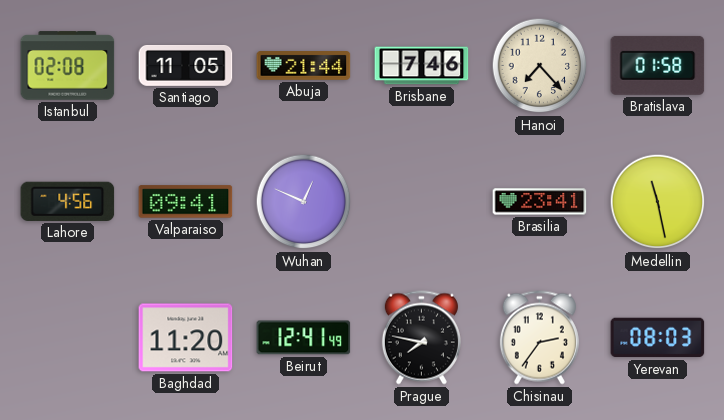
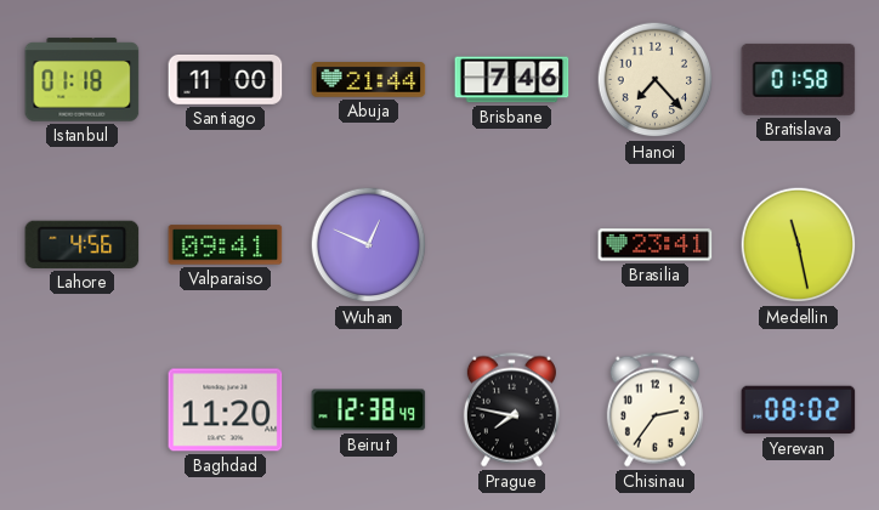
Istanbul: 02:08 -> 01:18 (83, 80)
Santiago: 11:05 -> 11:00 (226, 80)
Beirut: 12:41 -> 12:38 (369, 410)
Yerevan: 08:03 -> 08:02 (799, 410)
